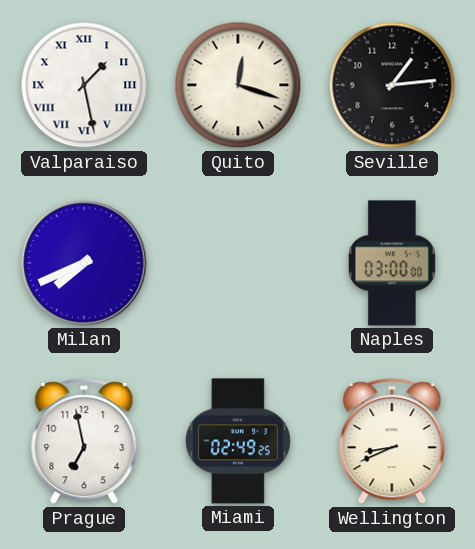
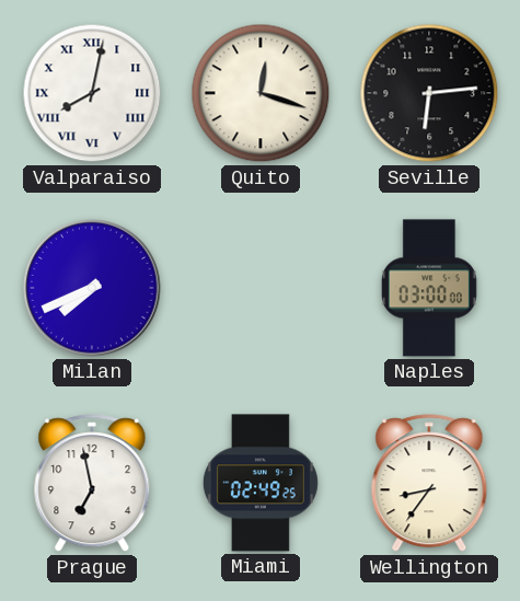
Valparaiso: 1:28 -> 8:02 (92, 93)
Seville: 1:14 -> 6:14 (429, 93)
Wellington: 8:41 -> 8:36 (429, 484)
